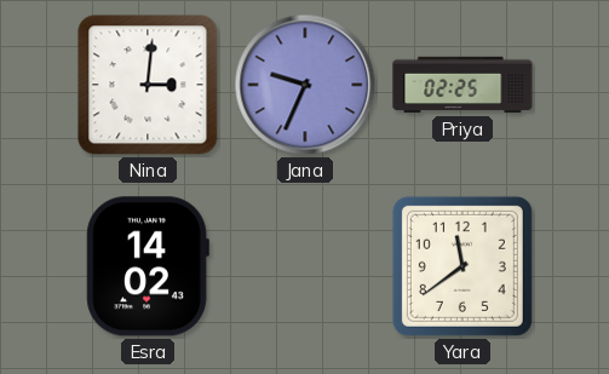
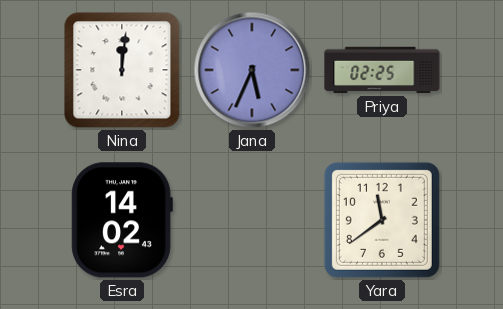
Nina: 3:01 -> 12:01 (122, 70)
Jana: 9:34 -> 5:34 (252, 70)
